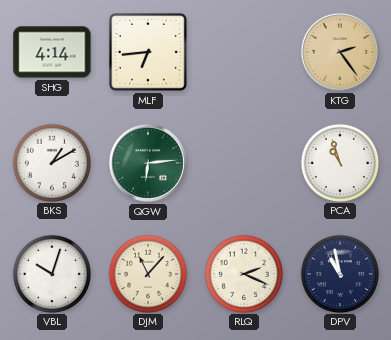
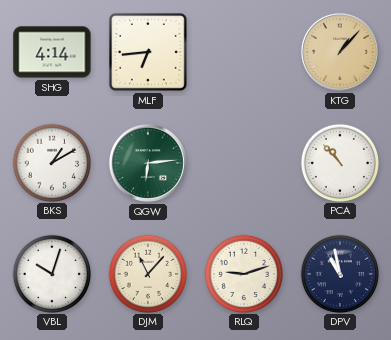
KTG: 2:24 -> 1:07 (340, 52)
PCA: 10:57 -> 10:53 (339, 162)
RLQ: 2:19 -> 9:12 (243, 273)
